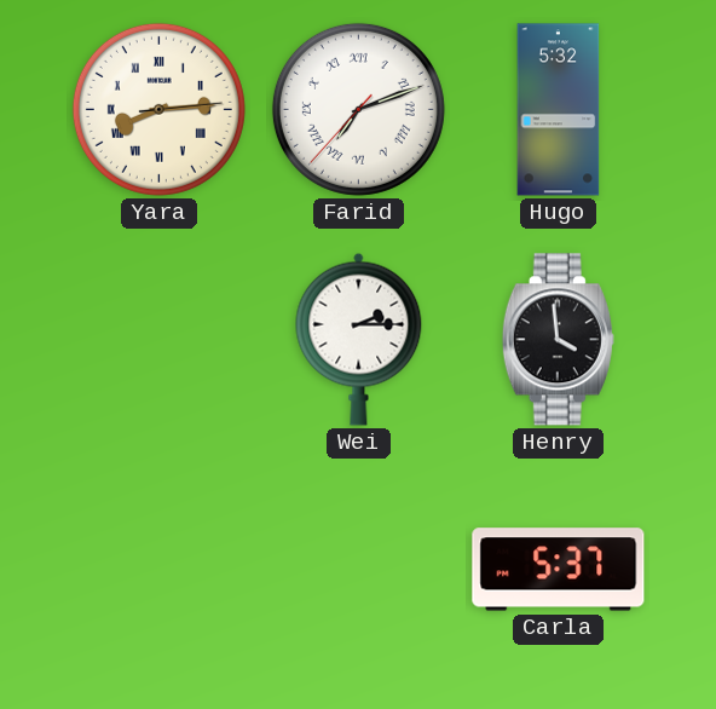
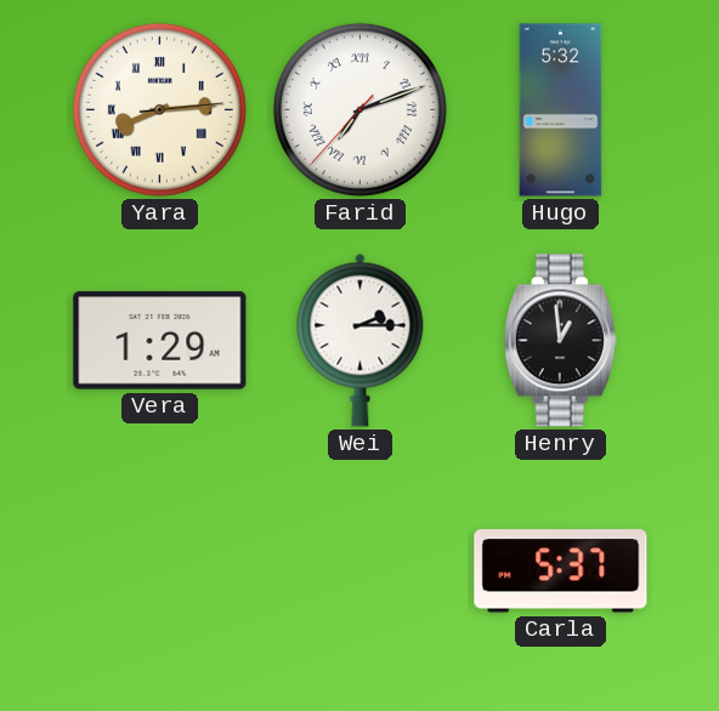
Vera: none -> 1:29 (160, 341)
Henry: 3:59 -> 12:59 (560, 341)
